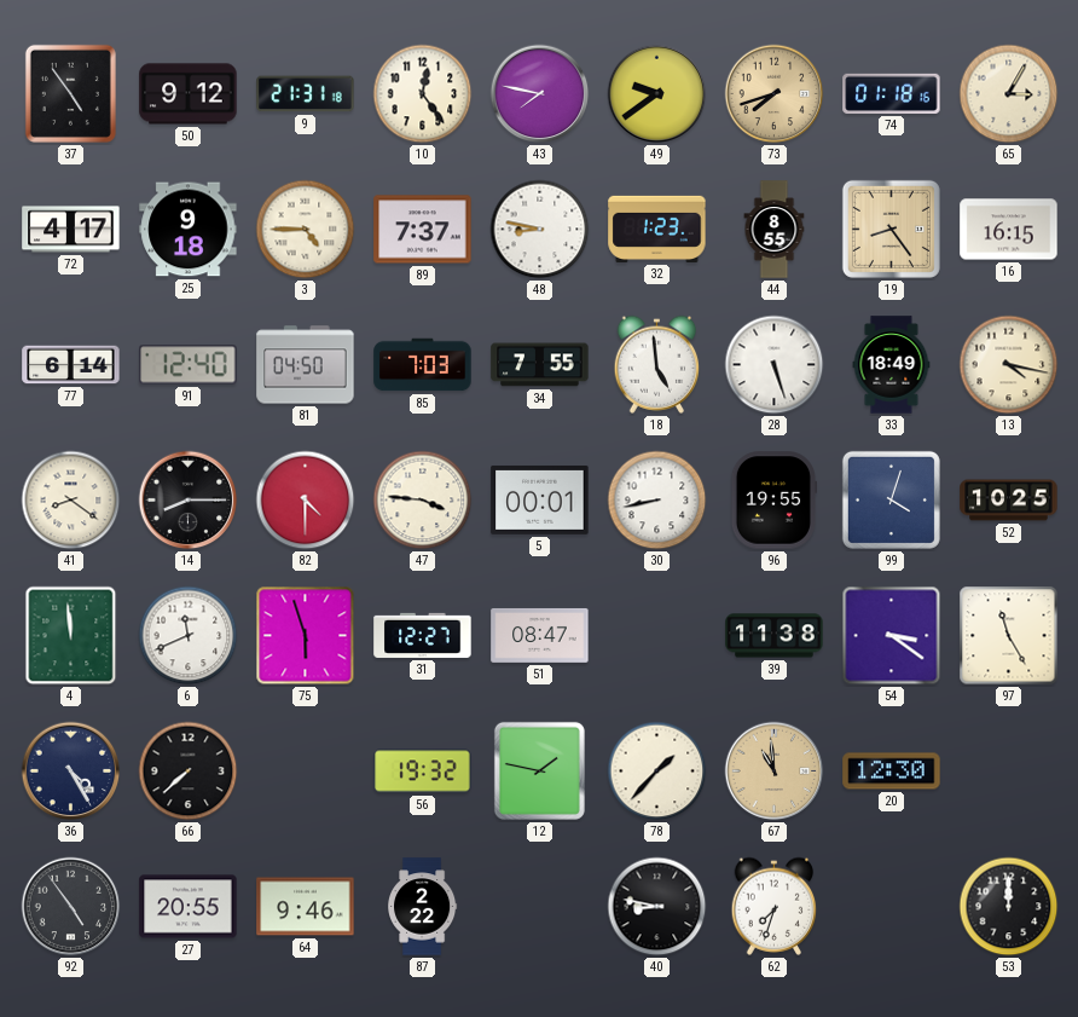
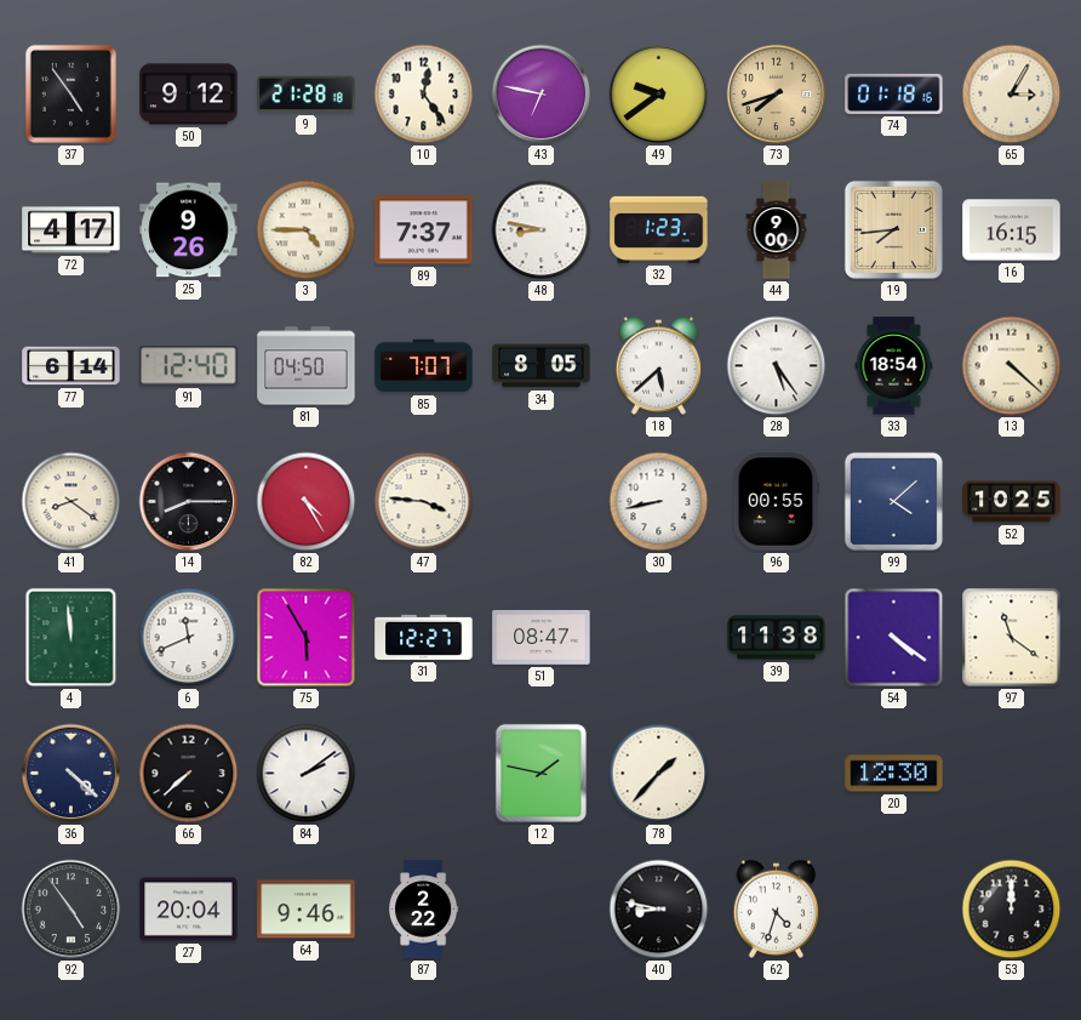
9: 21:31 -> 21:28 (307, 95)
43: 7:47 -> 6:47 (542, 95)
25: 9:18 -> 9:26 (189, 230)
44: 8:55 -> 9:00 (777, 230)
19: 8:24 -> 7:44 (893, 229)
85: 7:03 -> 7:07 (424, 366)
34: 7:55 -> 8:05 (542, 366)
18: 4:59 -> 5:38 (659, 365)
28: 5:27 -> 5:24 (777, 366)
33: 18:49 -> 18:54 (894, 366)
13: 4:17 -> 4:22 (1012, 366)
82: 4:30 -> 4:25 (307, 502)
5: 00:01 -> none (540, 499)
96: 19:55 -> 00:55 (774, 502)
99: 4:03 -> 4:08 (893, 501)
75: 5:57 -> 5:55 (307, 638)
54: 3:21 -> 4:21 (894, 638)
97: 11:25 -> 11:21 (1012, 638)
36: 4:25 -> 4:22 (72, 774)
84: none -> 2:09 (307, 774)
56: 19:32 -> none (423, 772)
67: 10:59 -> none (775, 772)
27: 20:55 -> 20:04 (189, 910)
62: 7:33 -> 4:33 (777, 908)
